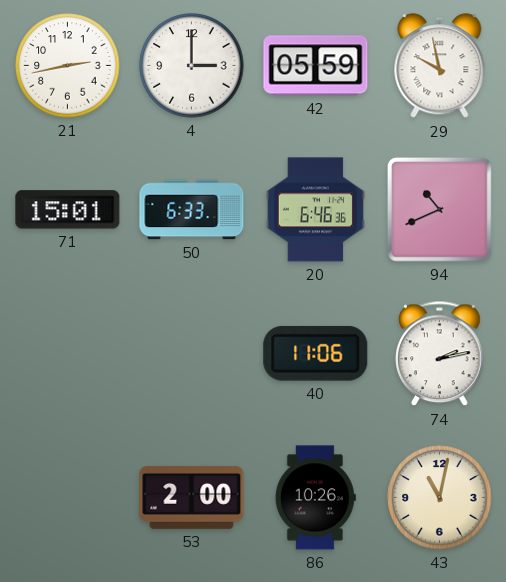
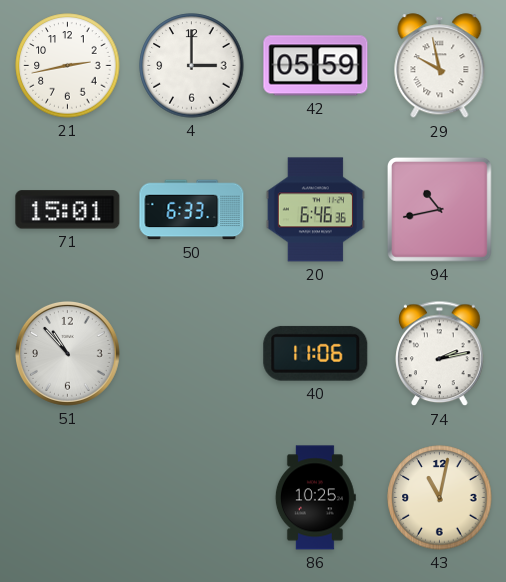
94: 10:41 -> 10:43 (439, 209)
51: none -> 10:53 (67, 353)
53: 2:00 -> none (192, 497)
86: 10:26 -> 10:25 (315, 498)
